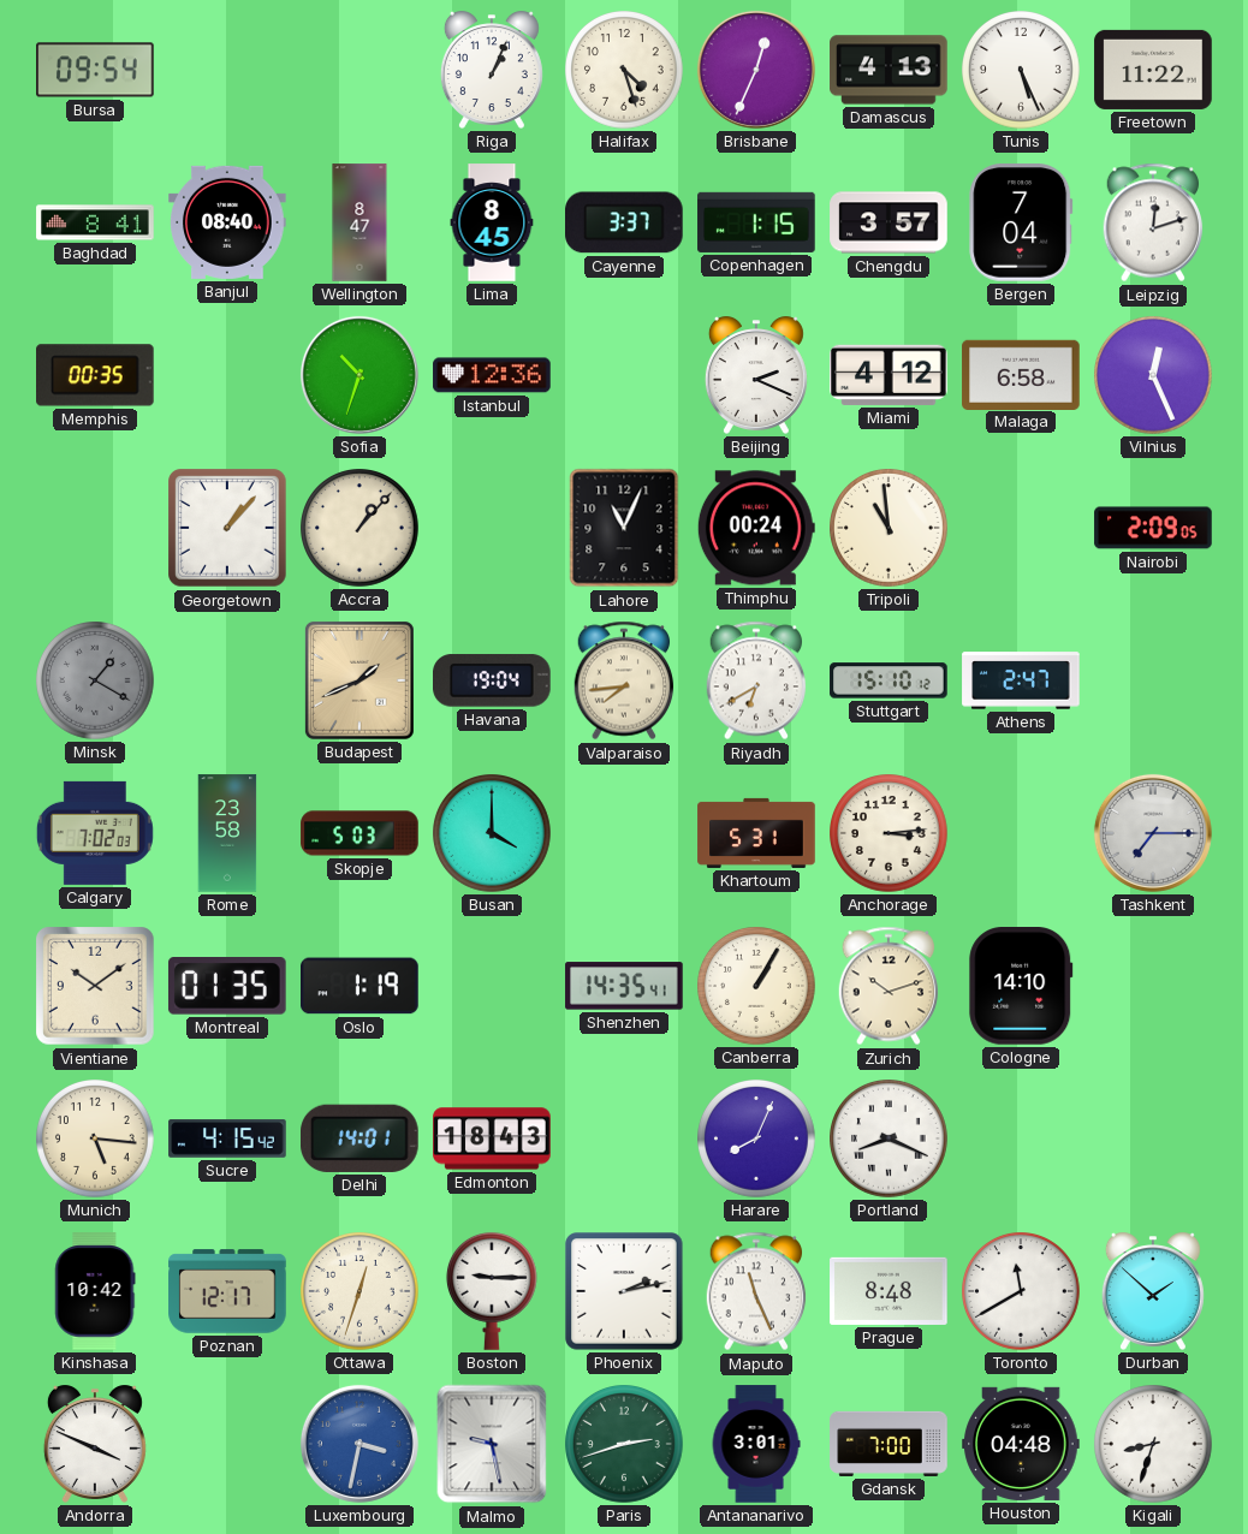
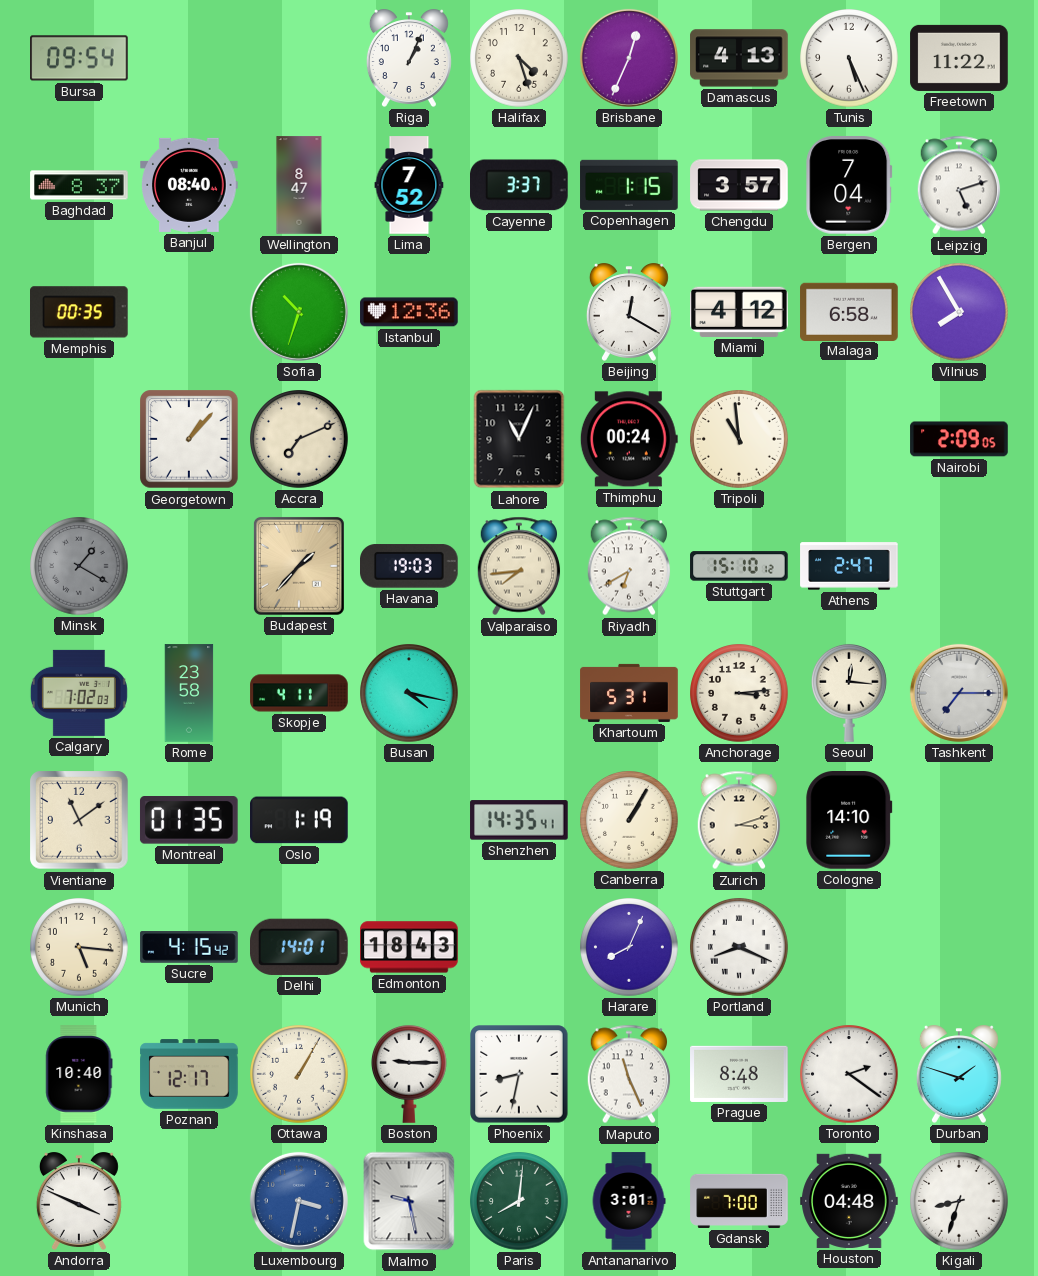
Baghdad: 8:41 -> 8:37 (79, 185)
Lima: 8:45 -> 7:52 (409, 185)
Leipzig: 12:12 -> 5:12 (959, 185)
Beijing: 2:19 -> 12:20 (629, 312)
Vilnius: 12:26 -> 7:55 (960, 313)
Accra: 1:07 -> 7:11 (300, 440)
Budapest: 1:41 -> 1:37 (299, 566)
Havana: 19:04 -> 19:03 (410, 566)
Skopje: 5:03 -> 4:11 (299, 693)
Busan: 4:00 -> 4:17 (410, 694)
Seoul: none -> 12:16 (849, 693)
Vientiane: 10:09 -> 11:09 (79, 820)
Zurich: 10:12 -> 3:12 (739, 820)
Kinshasa: 10:42 -> 10:40 (79, 1074)
Ottawa: 12:33 -> 1:05 (300, 1075)
Phoenix: 2:13 -> 8:32 (519, 1074)
Toronto: 11:40 -> 2:21 (850, 1075)
Durban: 1:52 -> 1:48 (959, 1074)
Paris: 2:42 -> 8:01 (520, 1202)
